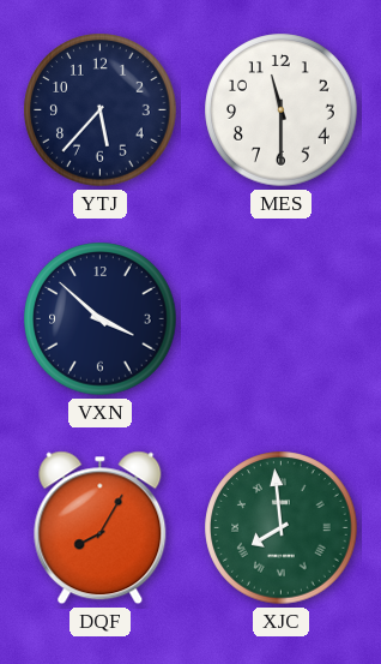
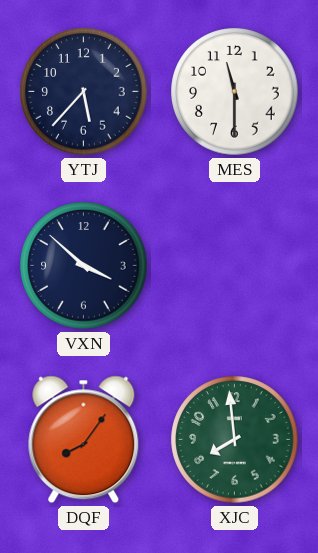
DQF: 8:05 -> 8:06 (84, 440)
XJC numerals: Roman -> Arabic (235, 440)
